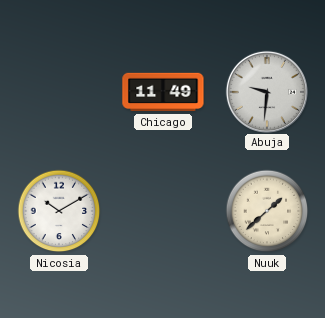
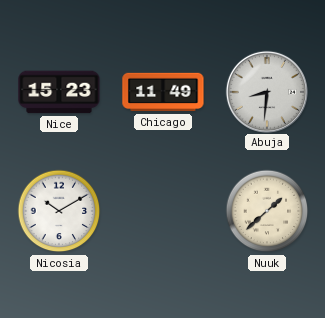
Nice: none -> 15:23 (59, 92)
Abuja: 9:31 -> 8:31 (266, 91)
